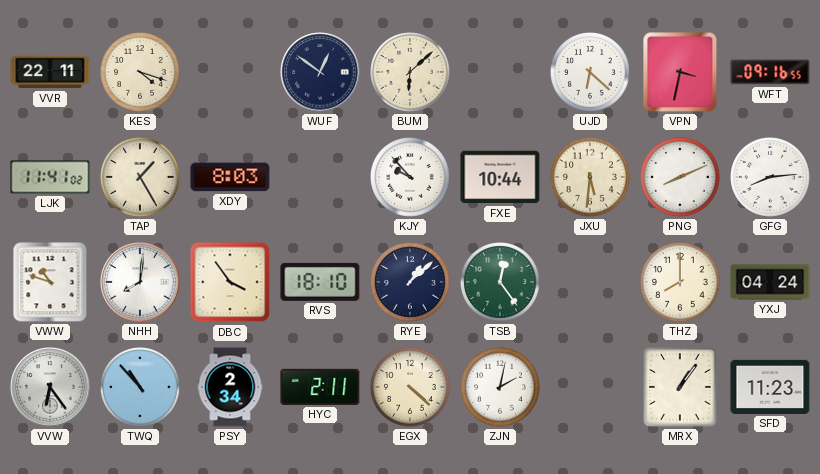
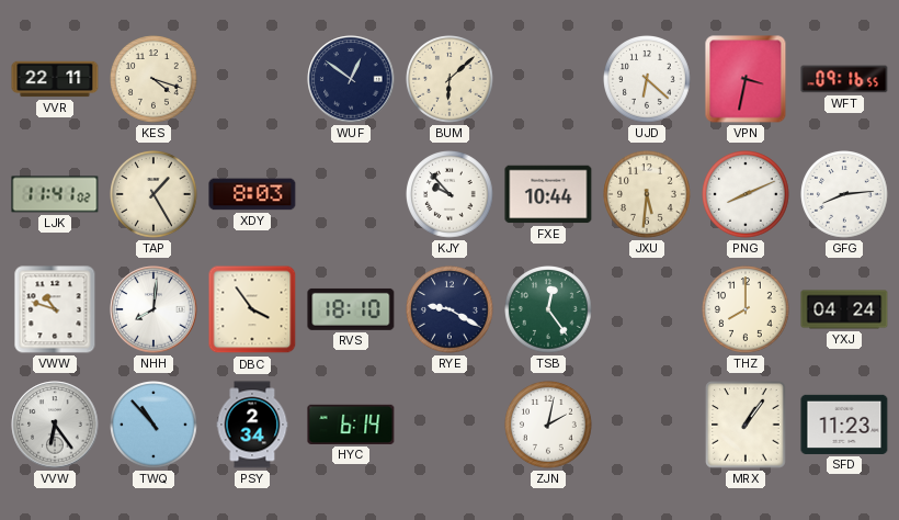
RYE: 1:08 -> 9:20 (450, 310)
HYC: 2:11 -> 6:14 (351, 425)
EGX: 4:22 -> none (410, 388)
